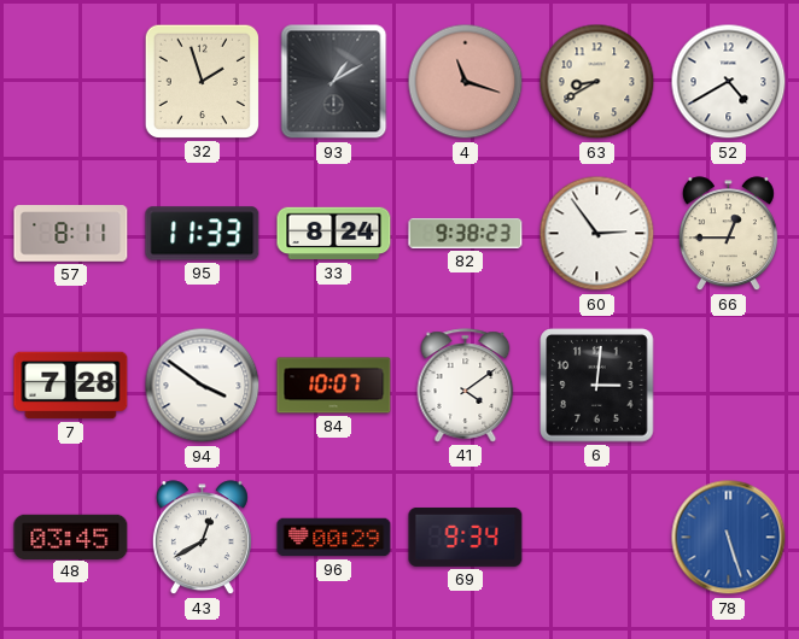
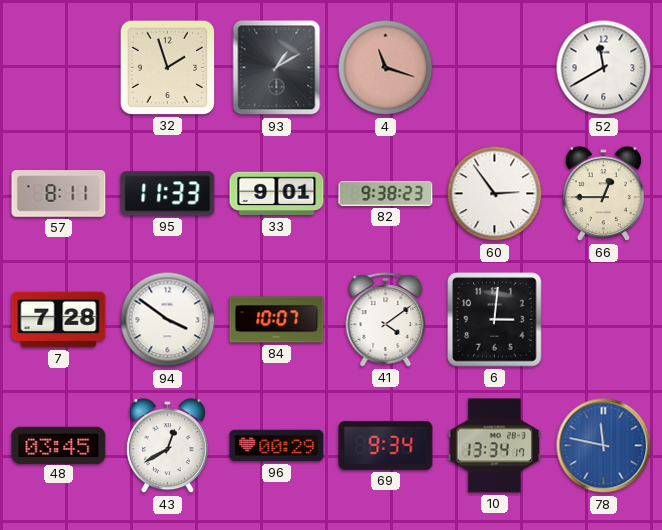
63: 8:40 -> none (597, 82)
52: 4:40 -> 11:40 (604, 68)
33: 8:24 -> 9:01 (277, 194)
10: none -> 13:34 (495, 446)
78: 5:27 -> 11:47 (604, 446)
